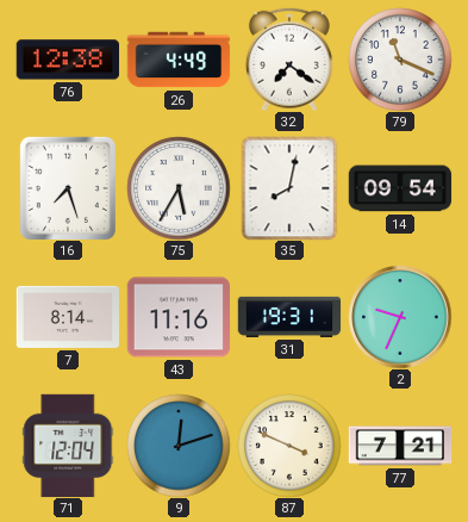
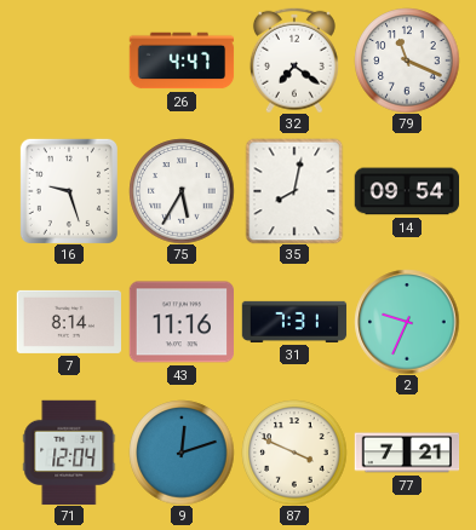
76: 12:38 -> none (67, 60)
26: 4:49 -> 4:47 (182, 61)
16: 7:27 -> 9:27 (69, 191)
31: 19:31 -> 7:31 (294, 322)
